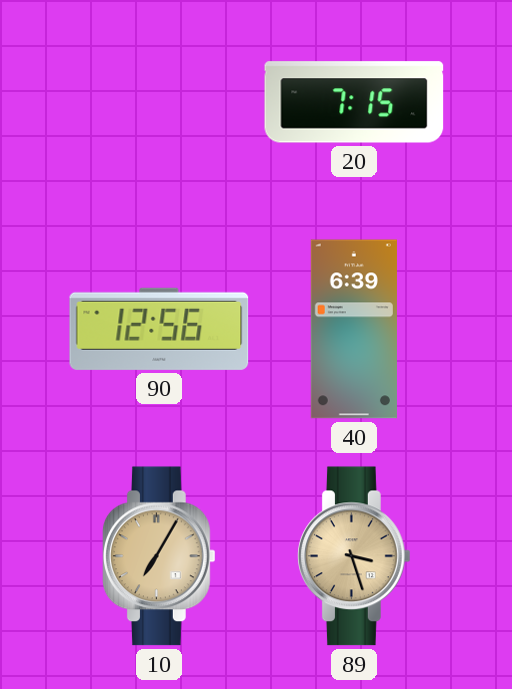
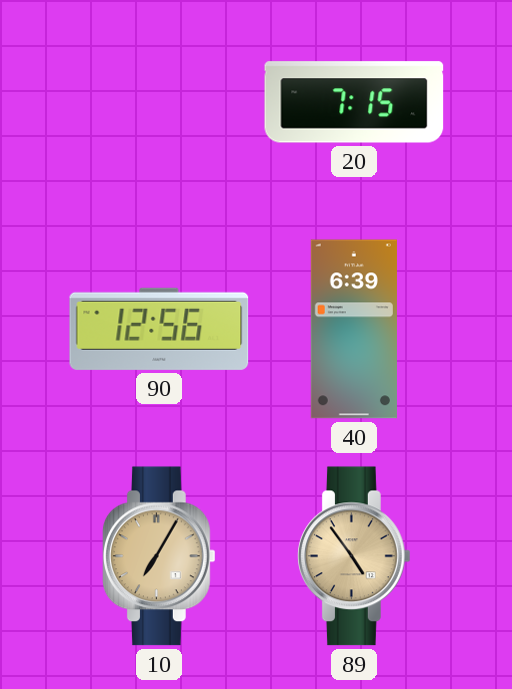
89: 3:27 -> 4:54 (354, 556)
